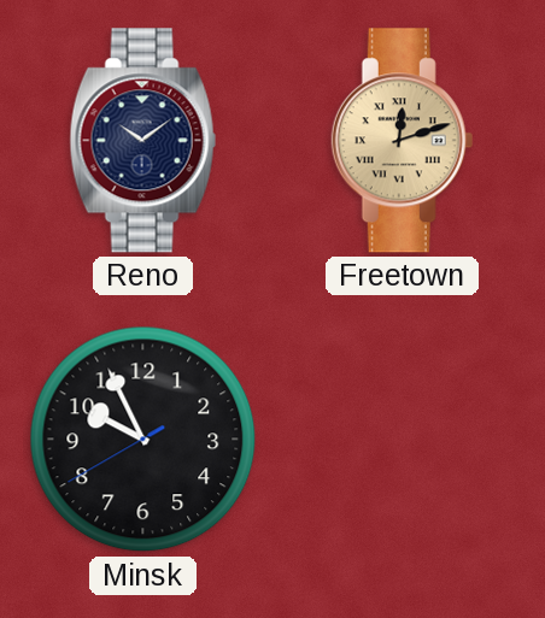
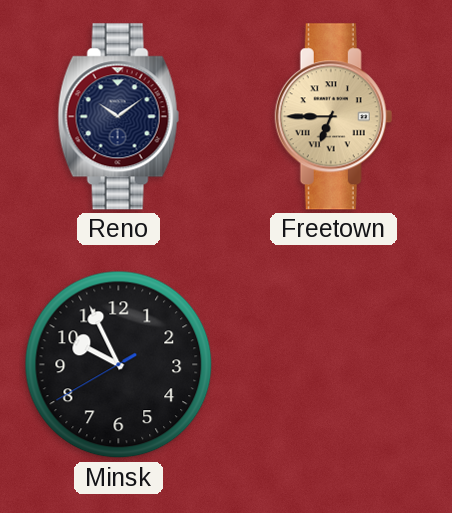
Freetown: 12:12 -> 6:45 (334, 117)
